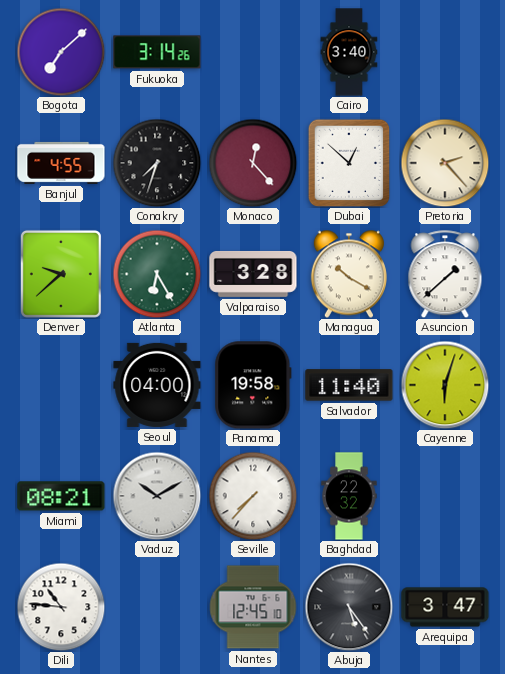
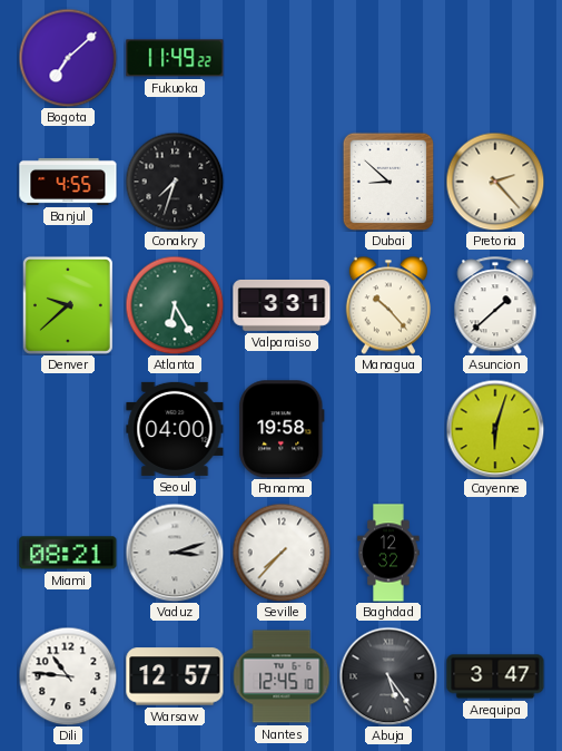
Fukuoka: 3:14 -> 11:49 (175, 58)
Cairo: 3:40 -> none (349, 52)
Monaco: 12:23 -> none (253, 163)
Dubai: 12:52 -> 8:52 (388, 182)
Valparaiso: 3:28 -> 3:31 (282, 305)
Managua: 10:20 -> 10:23 (388, 305)
Salvador: 11:40 -> none (349, 385)
Vaduz: 10:10 -> 3:12 (175, 553)
Baghdad: 22:32 -> 12:32 (388, 553)
Warsaw: none -> 12:57 (175, 676)
